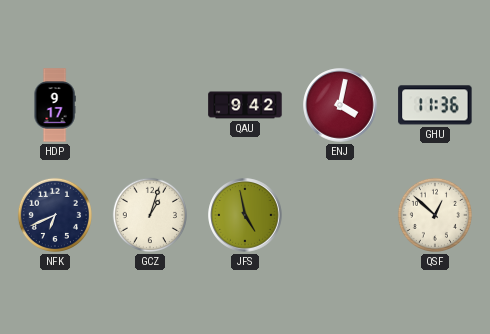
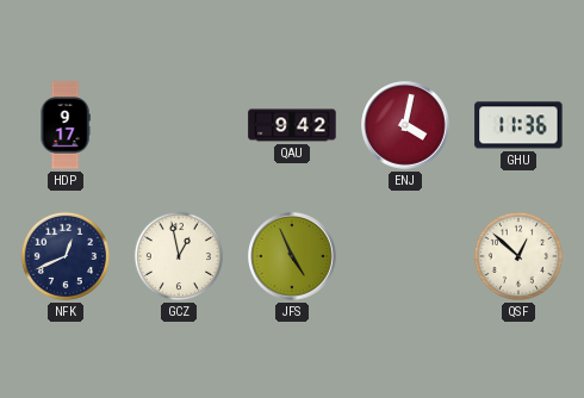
NFK: 6:41 -> 12:41 (66, 256)
GCZ: 1:03 -> 12:58 (179, 256)
JFS: 4:58 -> 4:56 (292, 256)
